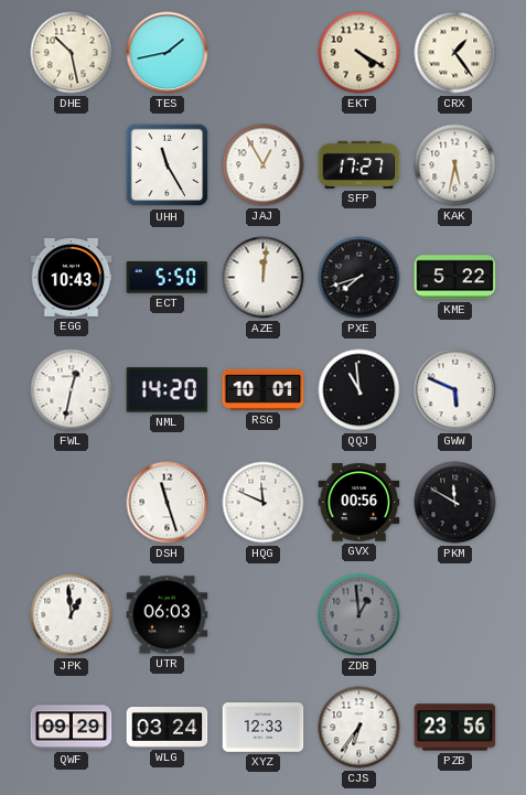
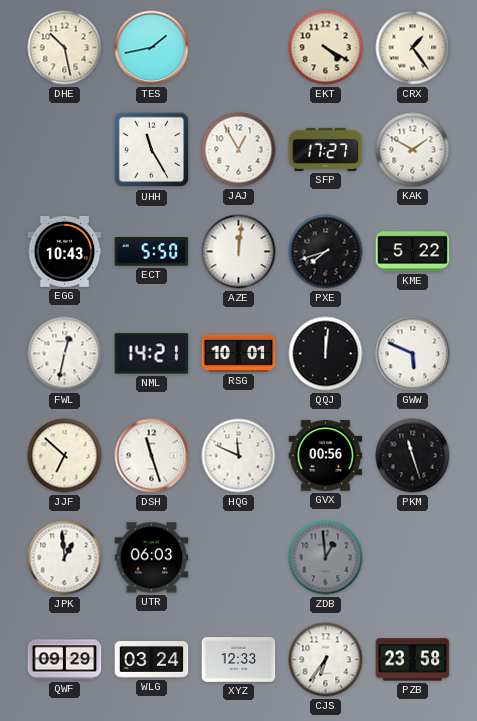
KAK: 5:32 -> 1:50 (413, 150)
NML: 14:20 -> 14:21 (152, 354)
QQJ: 10:59 -> 12:01 (326, 354)
JJF: none -> 6:52 (65, 456)
PKM: 11:50 -> 11:27 (413, 456)
PZB: 23:56 -> 23:58 (413, 660)
